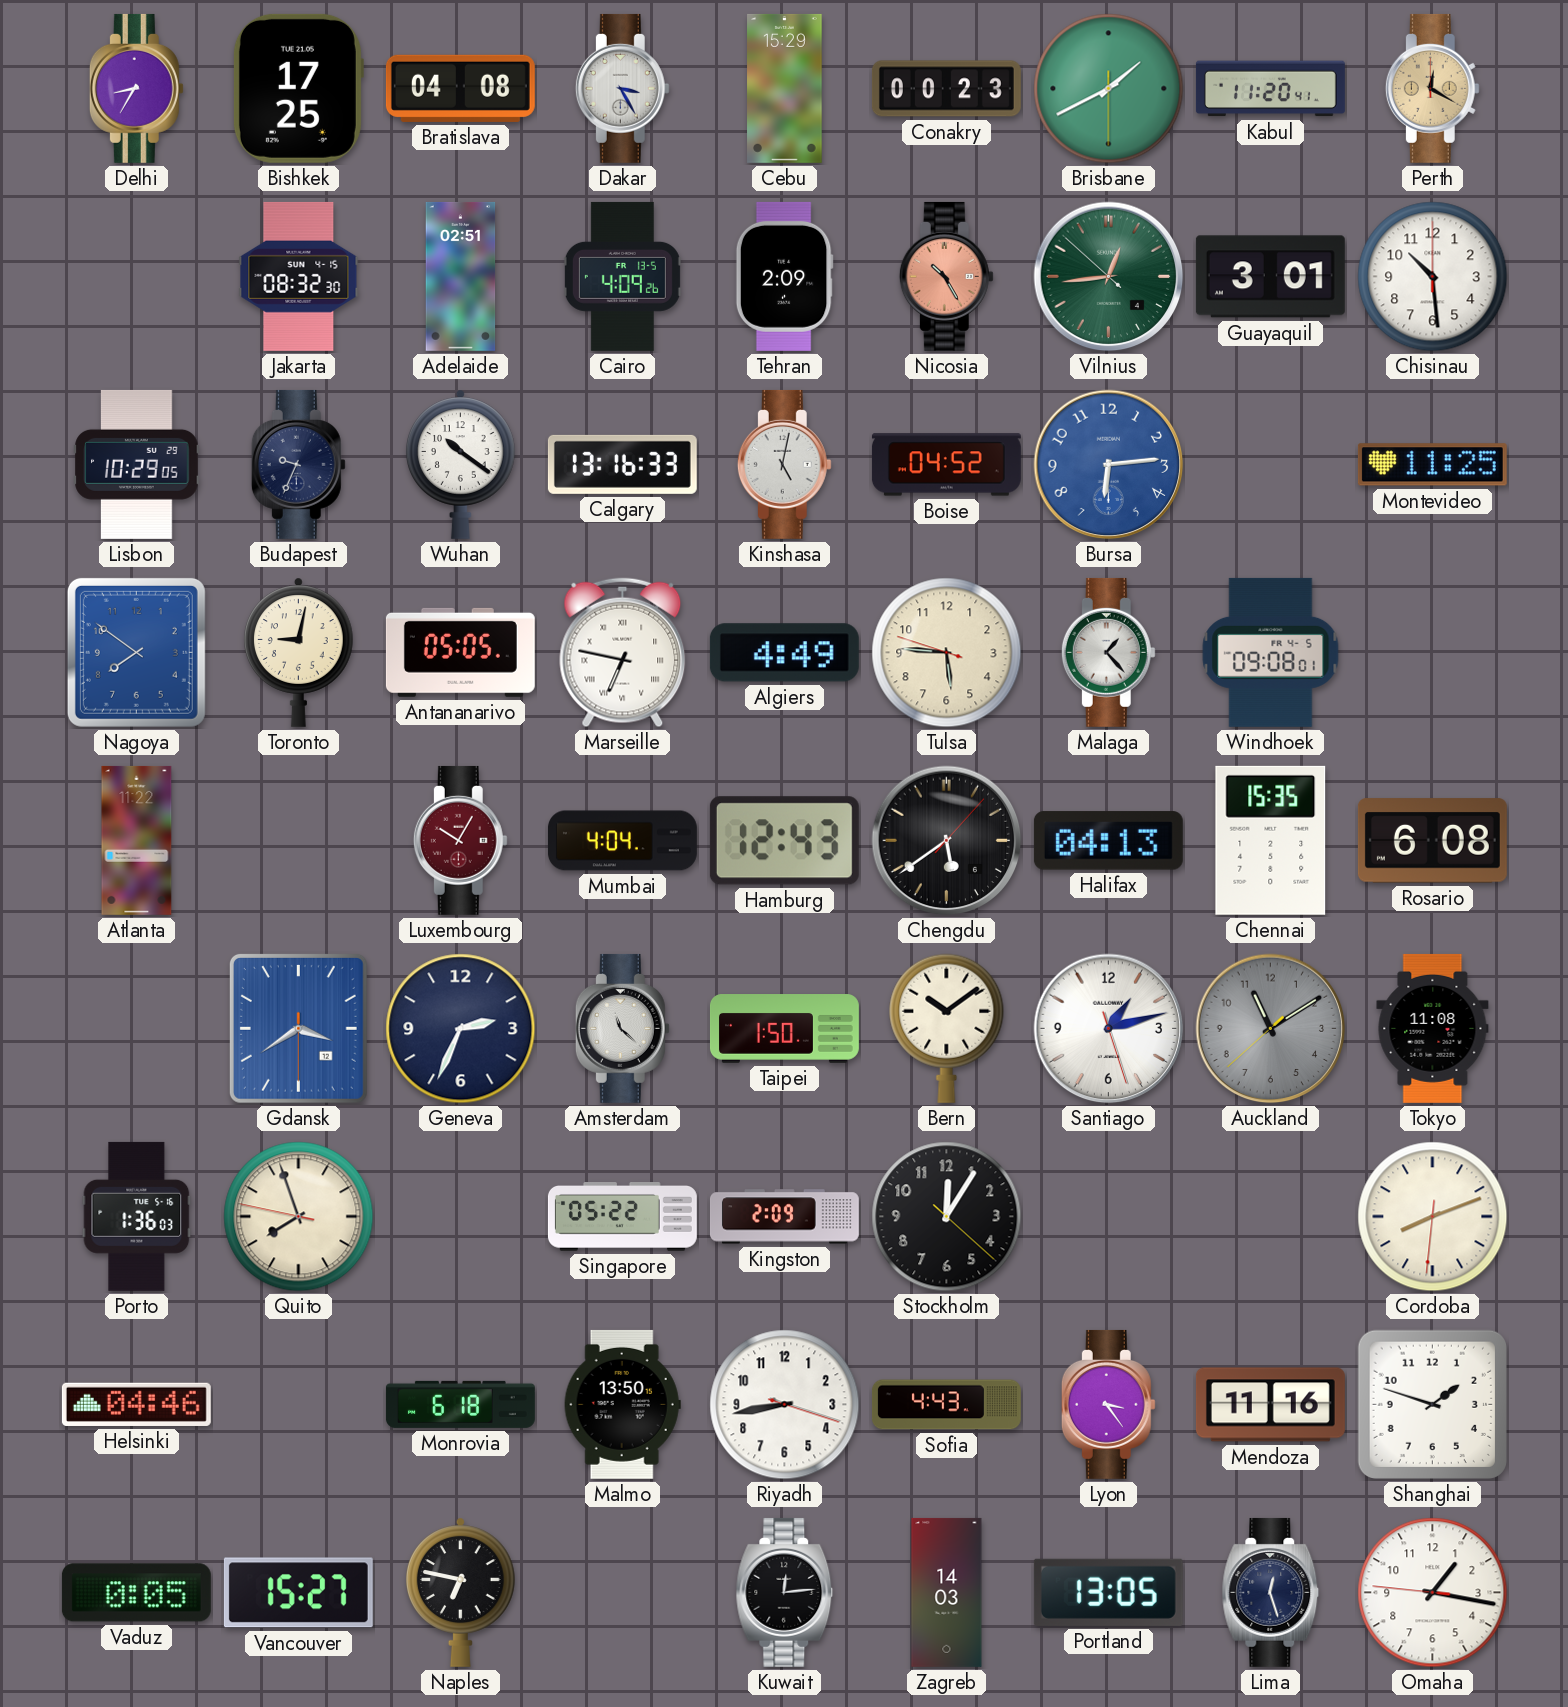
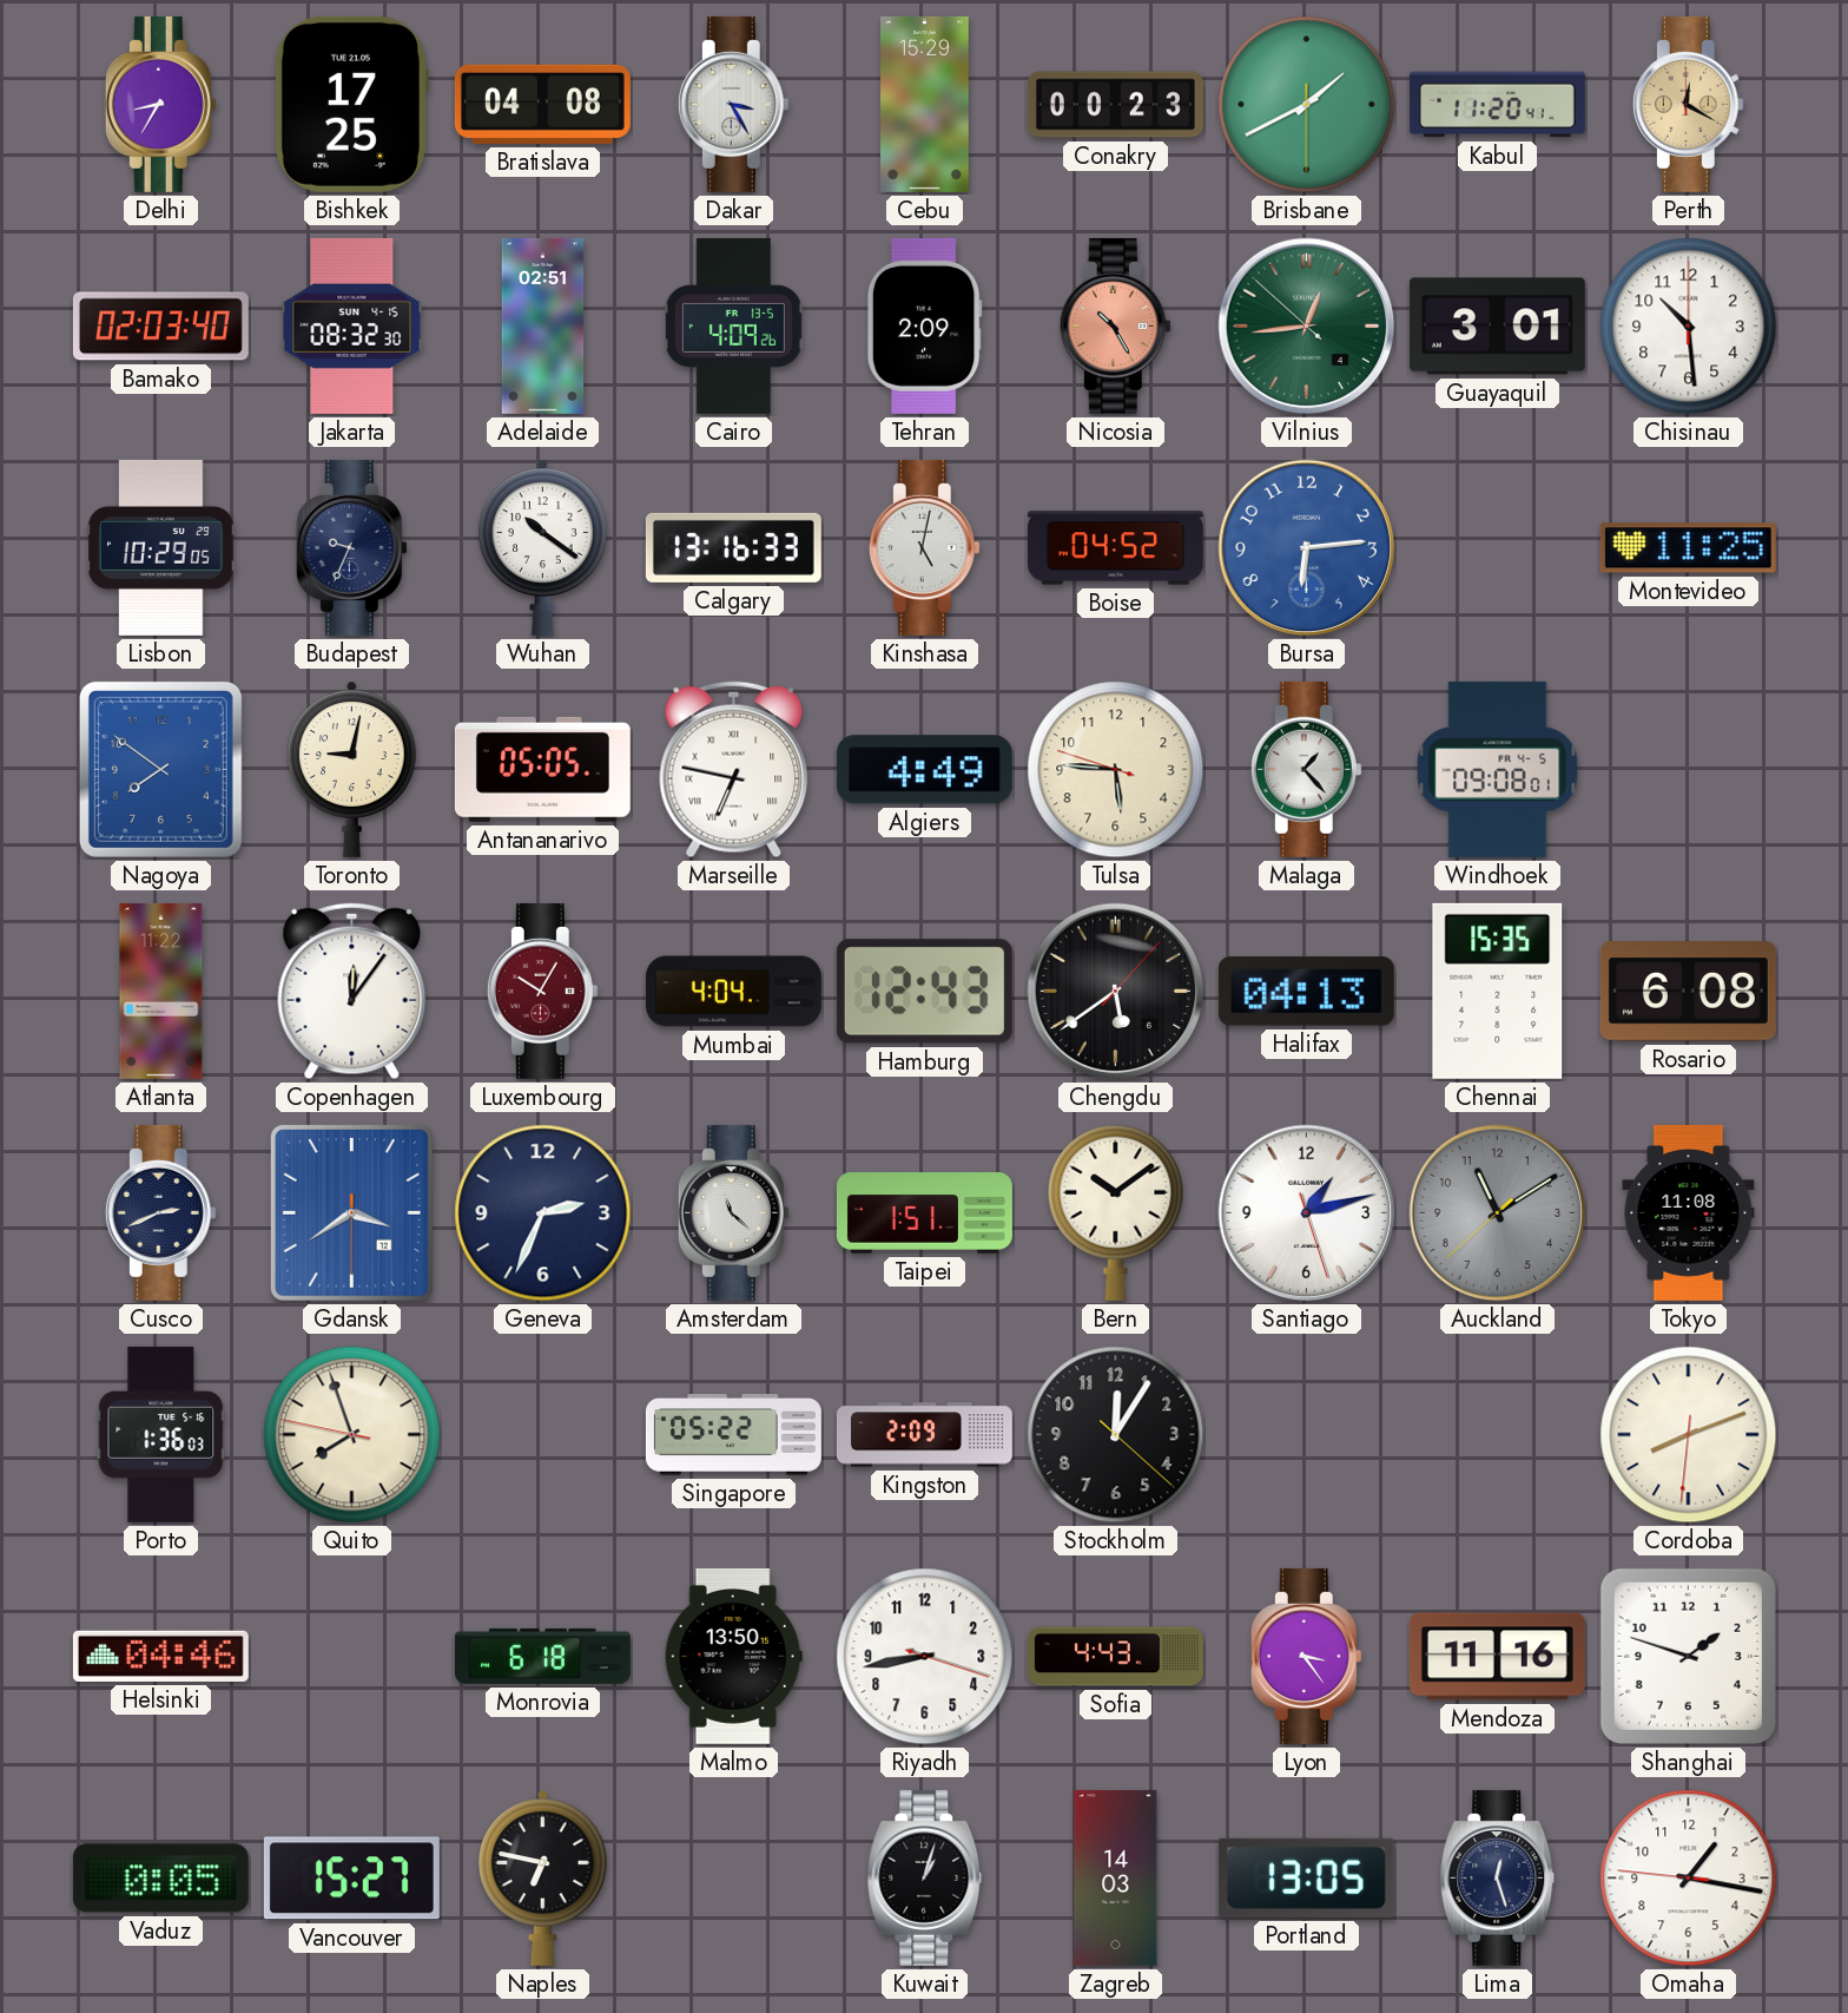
Bamako: none -> 02:03 (160, 327)
Copenhagen: none -> 12:06 (352, 992)
Cusco: none -> 2:41 (160, 1212)
Taipei: 1:50 -> 1:51 (924, 1213)
Kuwait: 12:14 -> 1:03 (925, 1877)
